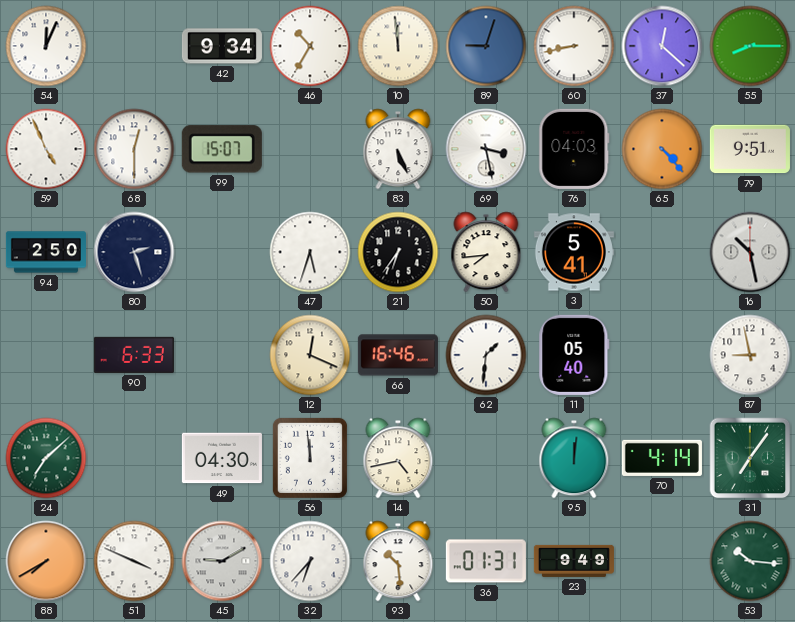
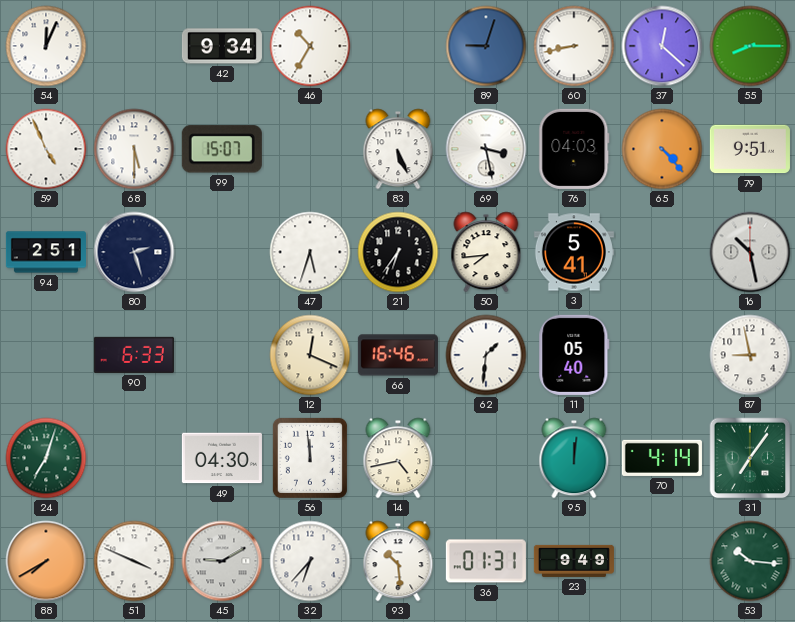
10: 11:59 -> none (398, 46)
68: 12:30 -> 5:30 (134, 149)
94: 2:50 -> 2:51 (46, 252)
24: 7:08 -> 7:03 (46, 458)
